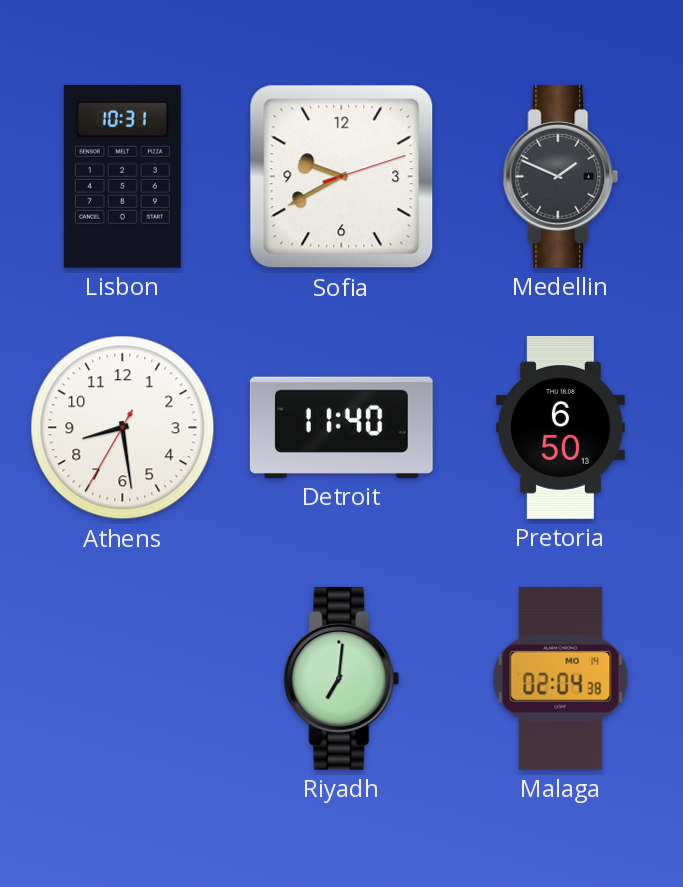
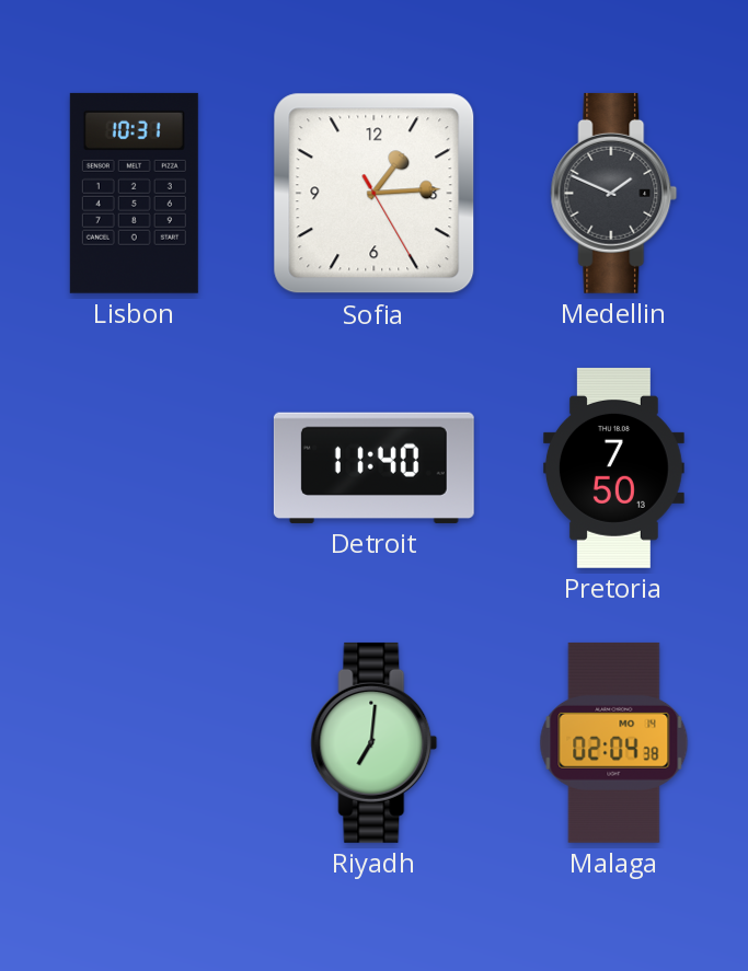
Sofia: 9:40 -> 1:14 (375, 194)
Athens: 8:28 -> none (123, 428)
Pretoria: 6:50 -> 7:50 (613, 467)
